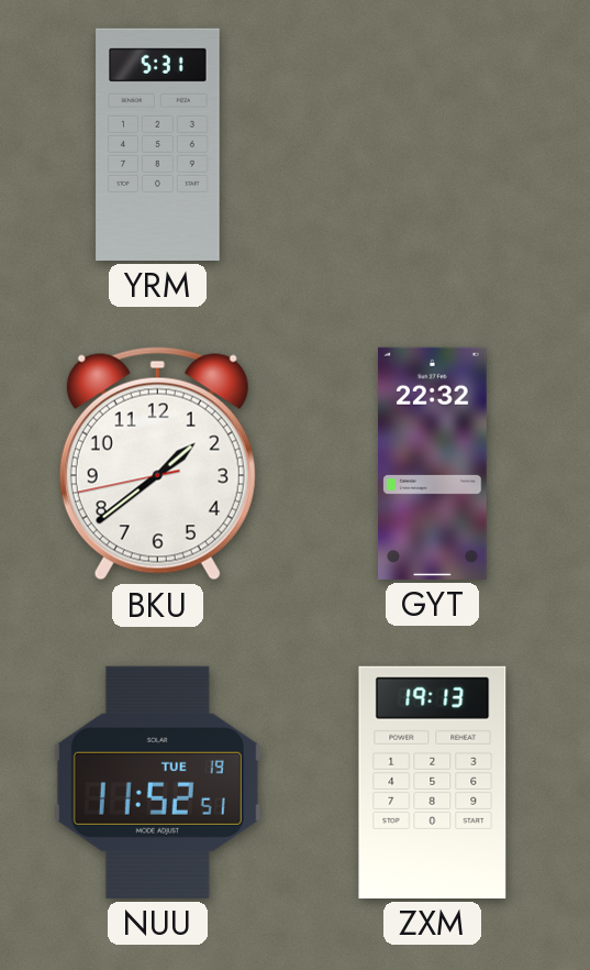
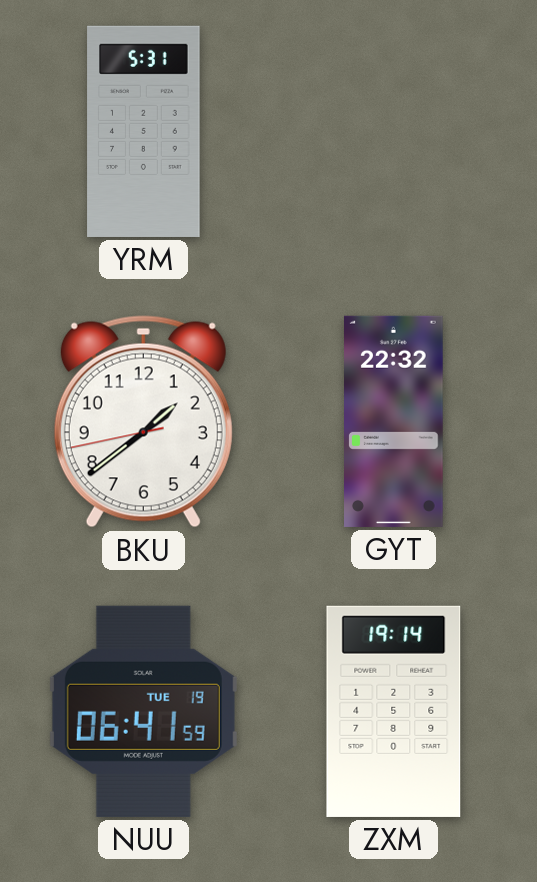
NUU: 11:52 -> 06:41 (143, 711)
ZXM: 19:13 -> 19:14 (394, 711)
